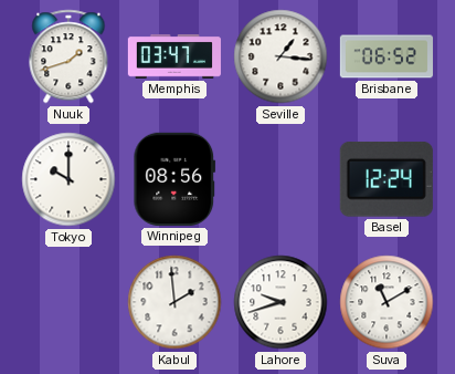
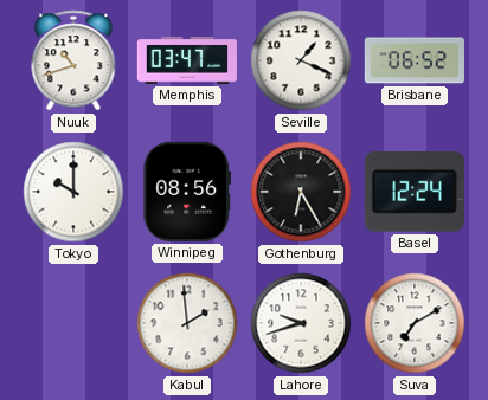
Nuuk: 1:42 -> 10:42 (73, 60)
Seville: 1:16 -> 1:19 (301, 60)
Gothenburg: none -> 6:25 (301, 192)
Suva: 11:10 -> 7:10 (415, 323)
